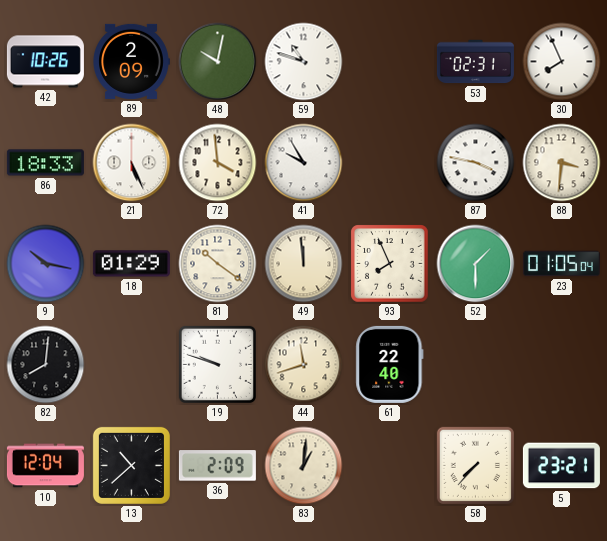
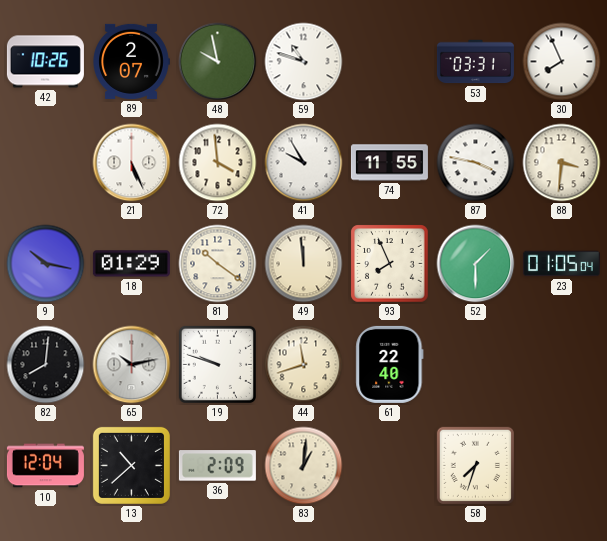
89: 2:09 -> 2:07 (131, 61)
48: 10:02 -> 9:58 (218, 62)
53: 02:31 -> 03:31 (475, 62)
86: 18:33 -> none (45, 163)
74: none -> 11:55 (389, 163)
65: none -> 10:13 (132, 365)
58: 7:37 -> 7:33 (475, 465)
5: 23:21 -> none (561, 466)
